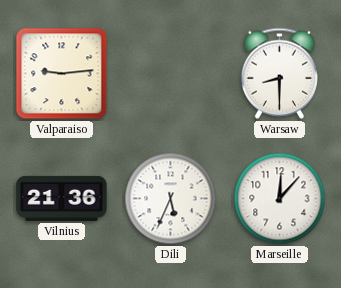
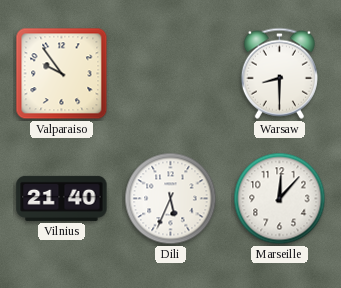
Valparaiso: 9:14 -> 9:54 (62, 74)
Vilnius: 21:36 -> 21:40 (62, 198)
